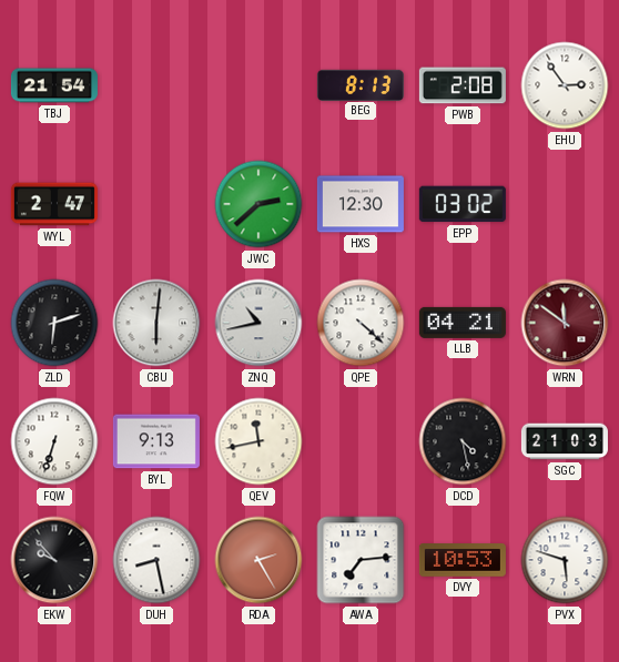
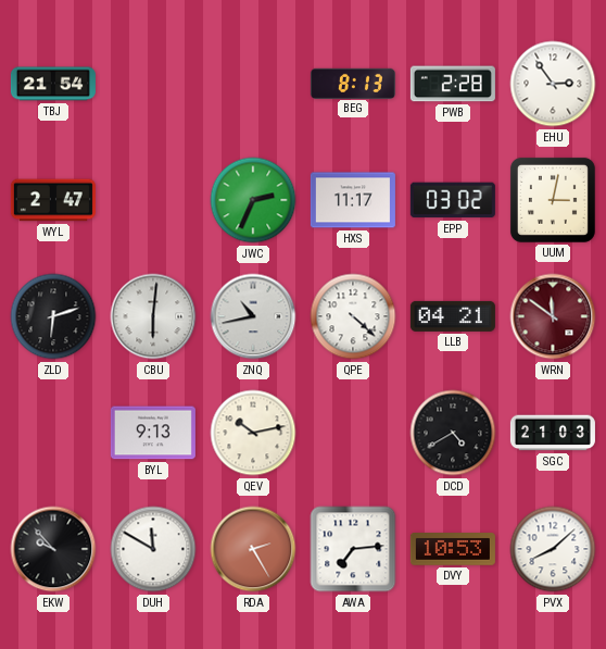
PWB: 2:08 -> 2:28 (453, 84)
JWC: 2:38 -> 2:34 (253, 200)
HXS: 12:30 -> 11:17 (353, 200)
UUM: none -> 3:02 (553, 200)
FQW: 6:33 -> none (54, 441)
QEV: 11:43 -> 10:13 (253, 433)
DCD: 4:28 -> 4:40 (453, 433)
DUH: 8:28 -> 11:50 (153, 549)
PVX: 5:48 -> 8:08 (553, 549)
